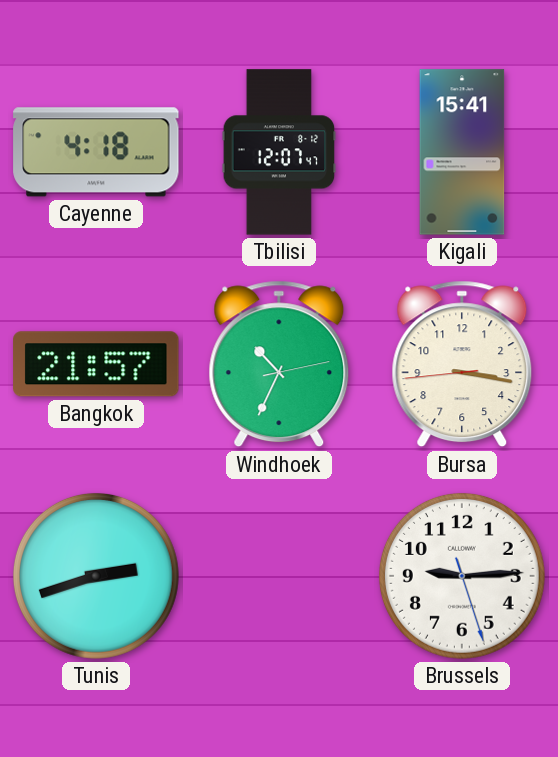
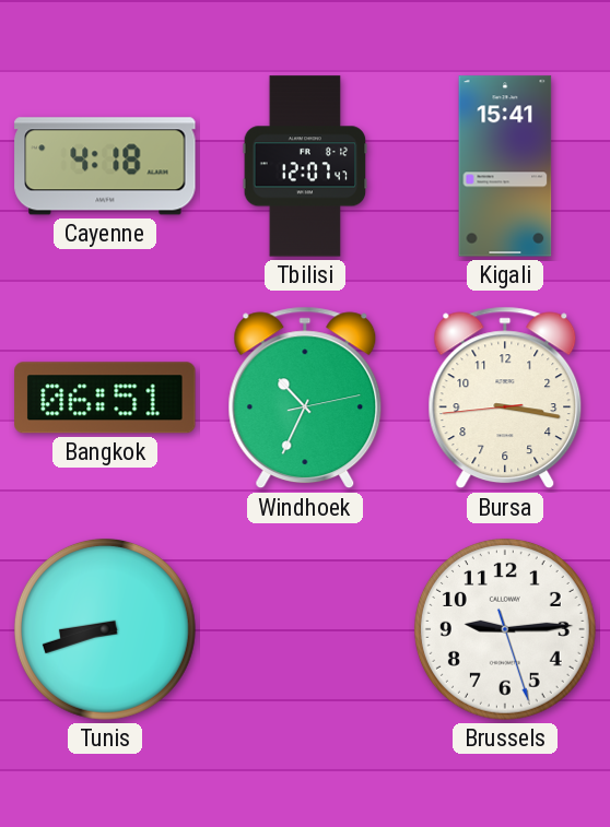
Bangkok: 21:57 -> 06:51 (105, 398)
Tunis: 2:42 -> 8:42 (105, 629)
